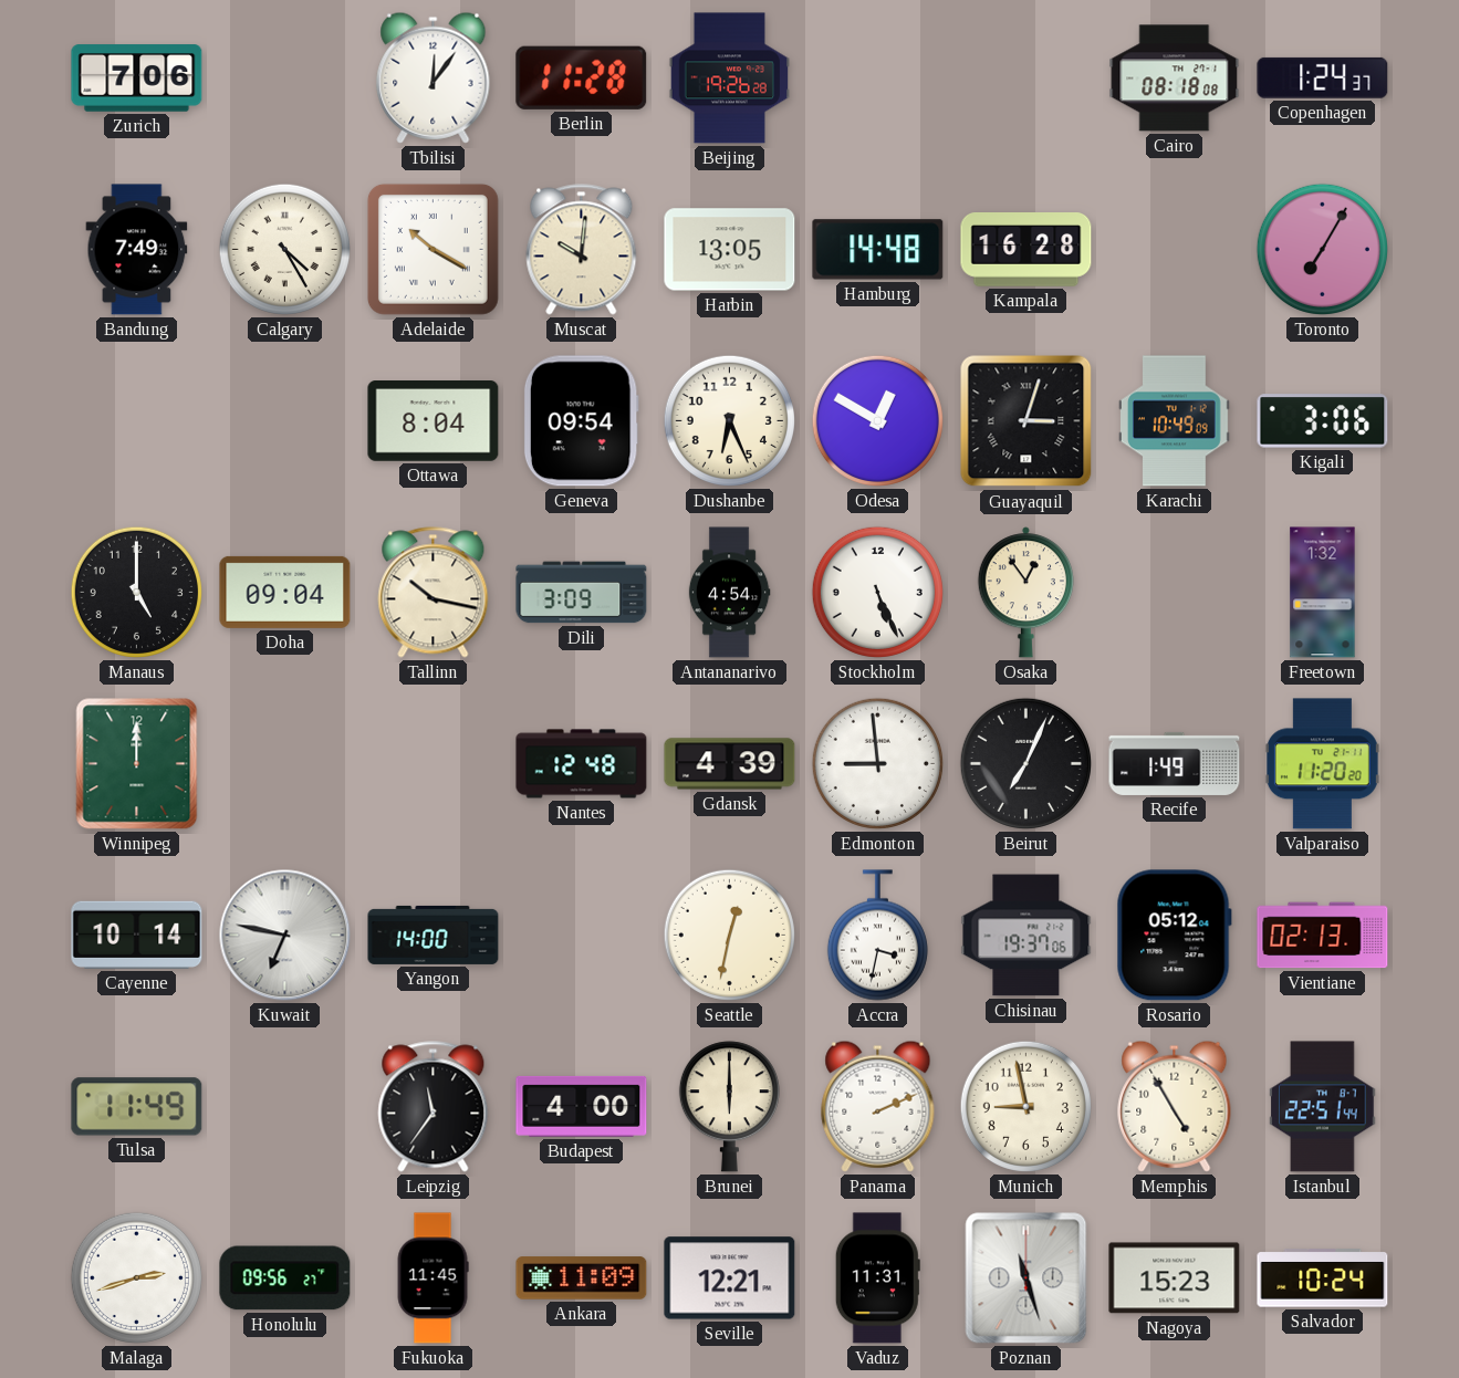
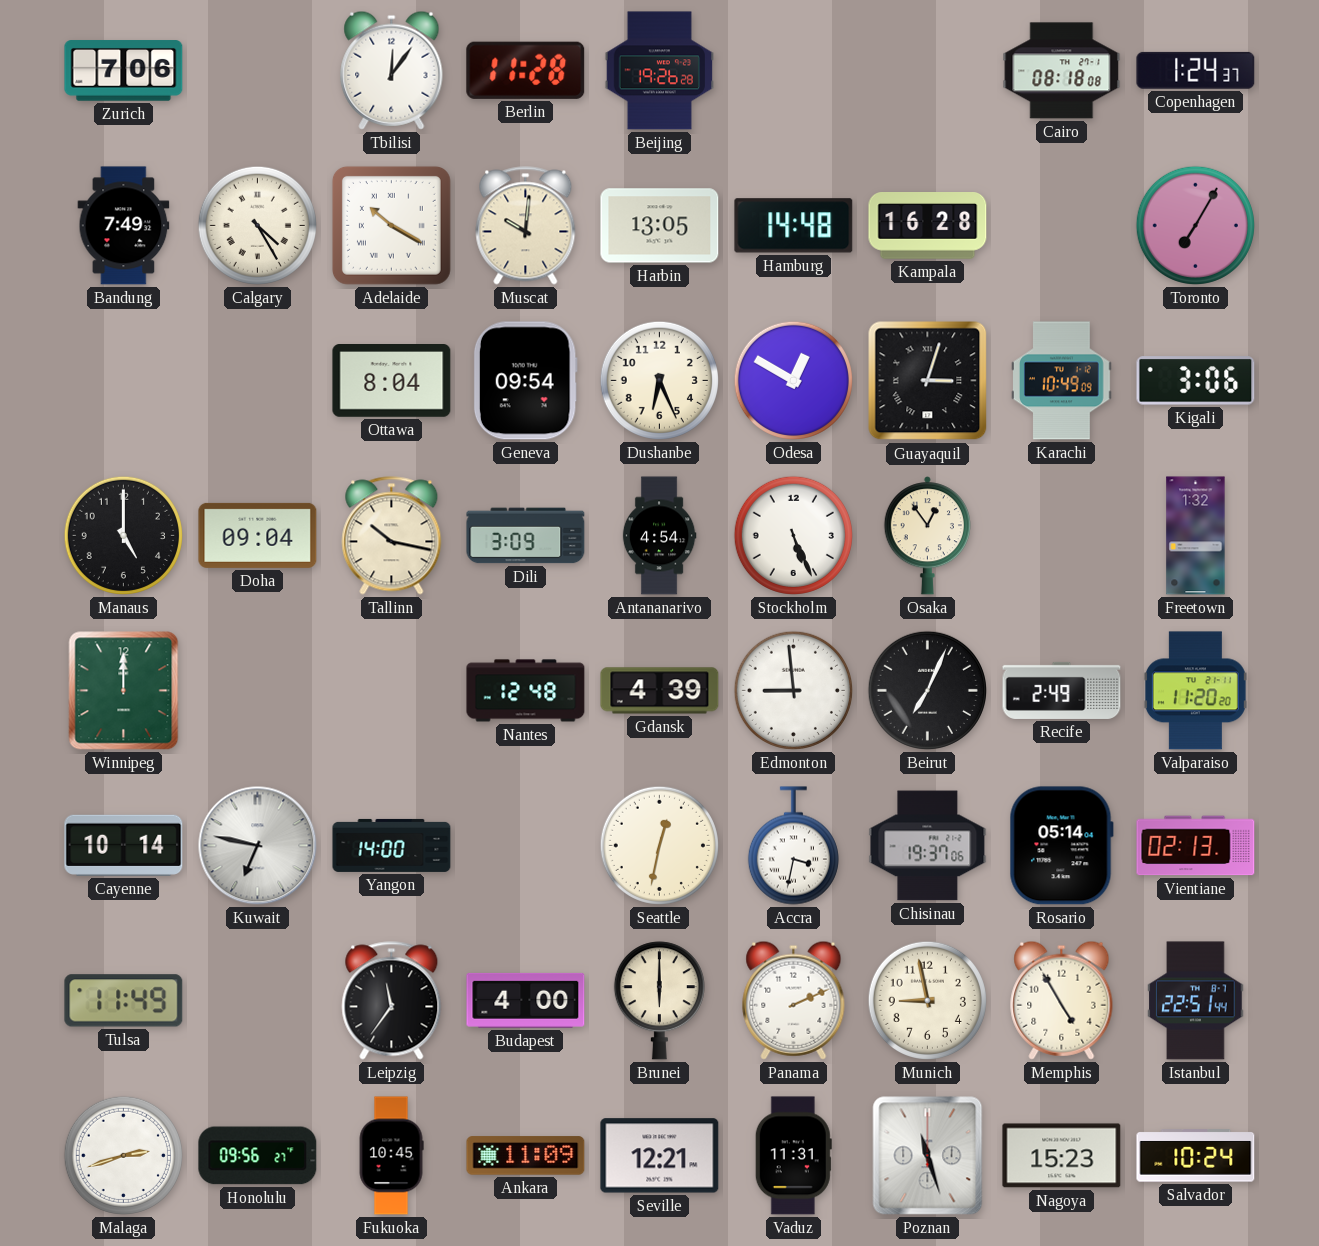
Recife: 1:49 -> 2:49 (1062, 690)
Rosario: 05:12 -> 05:14 (1061, 846)
Fukuoka: 11:45 -> 10:45 (391, 1156)
